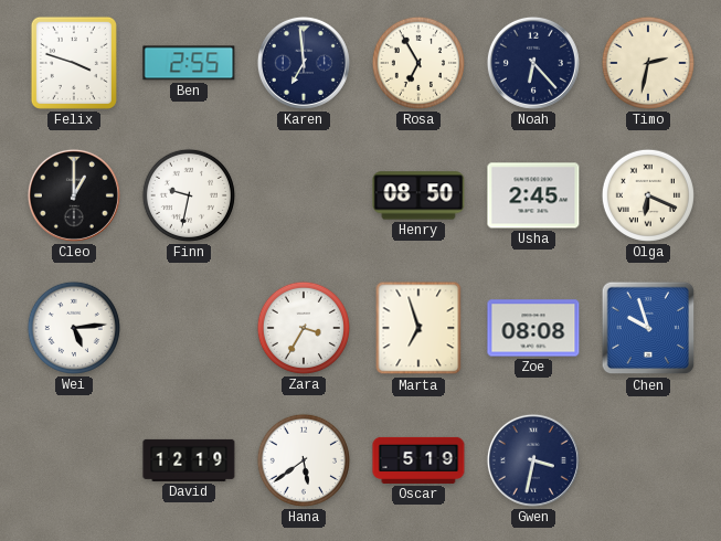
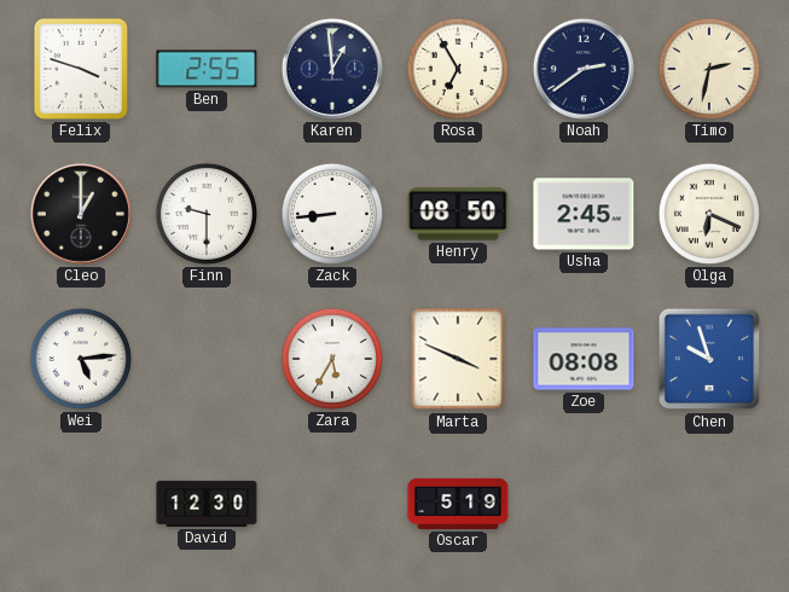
Karen: 6:59 -> 12:59 (332, 69)
Noah: 6:23 -> 2:39 (584, 69)
Finn: 9:32 -> 9:30 (207, 214)
Zack: none -> 8:44 (332, 214)
Zara: 3:35 -> 5:35 (332, 359)
Marta: 6:57 -> 3:49 (458, 359)
David: 12:19 -> 12:30 (207, 504)
Hana: 5:39 -> none (304, 460)
Gwen: 3:32 -> none (533, 460)
